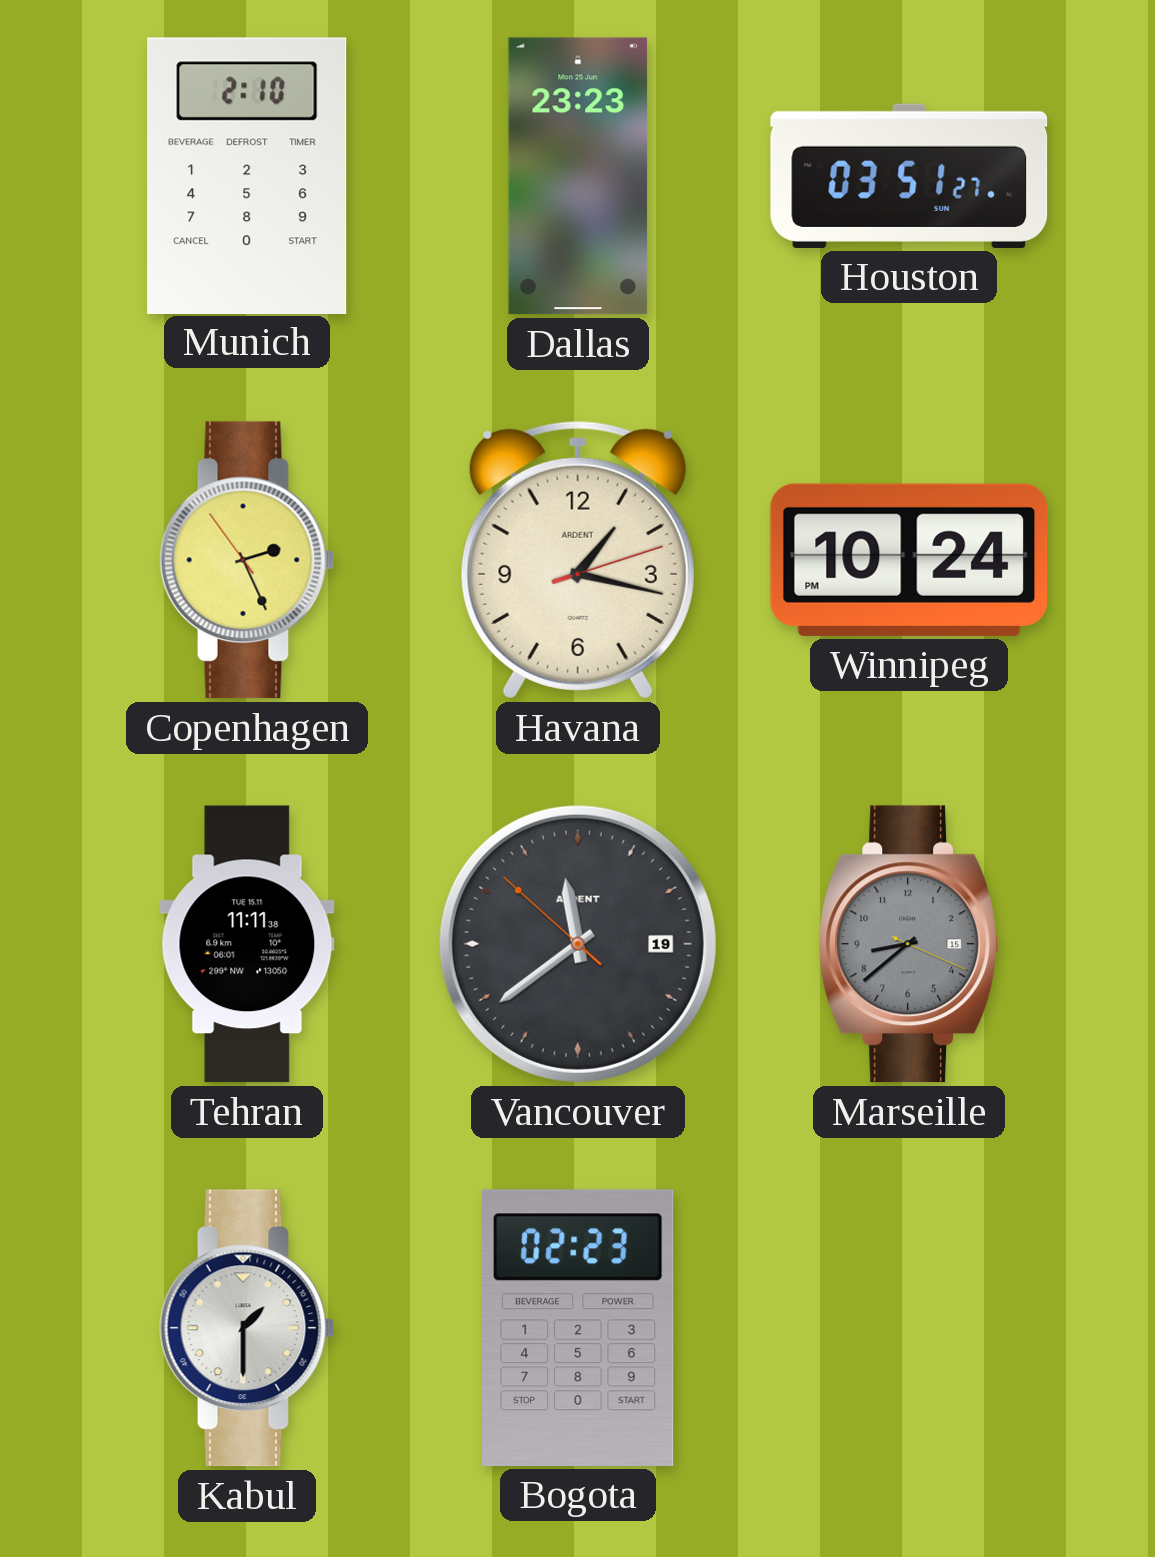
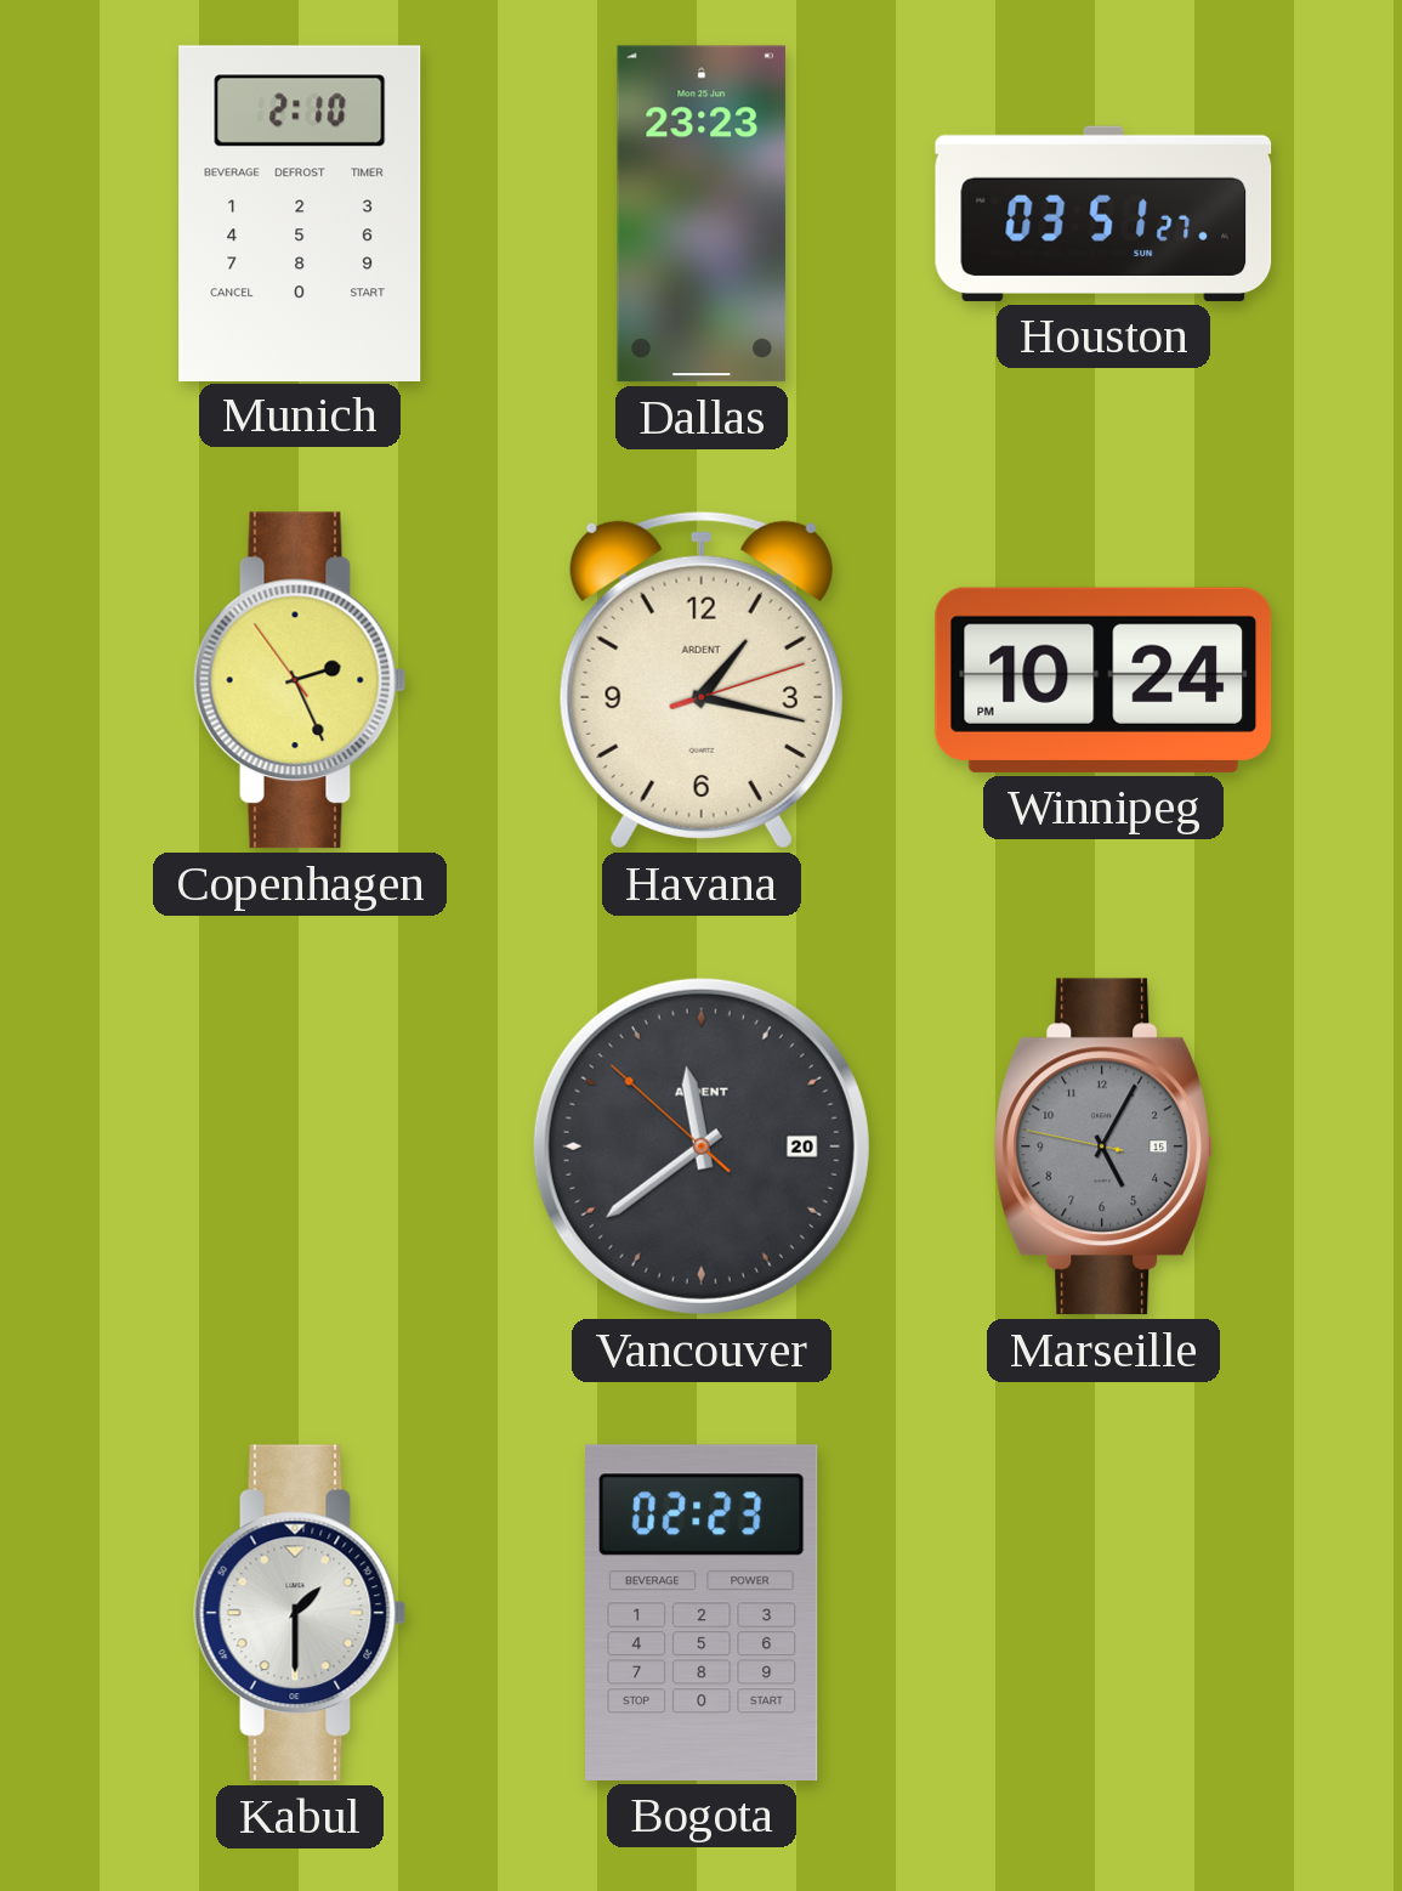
Tehran: 11:11 -> none (247, 944)
Vancouver date: 19 -> 20 (702, 1147)
Marseille: 8:38 -> 5:04 (1103, 1147)
